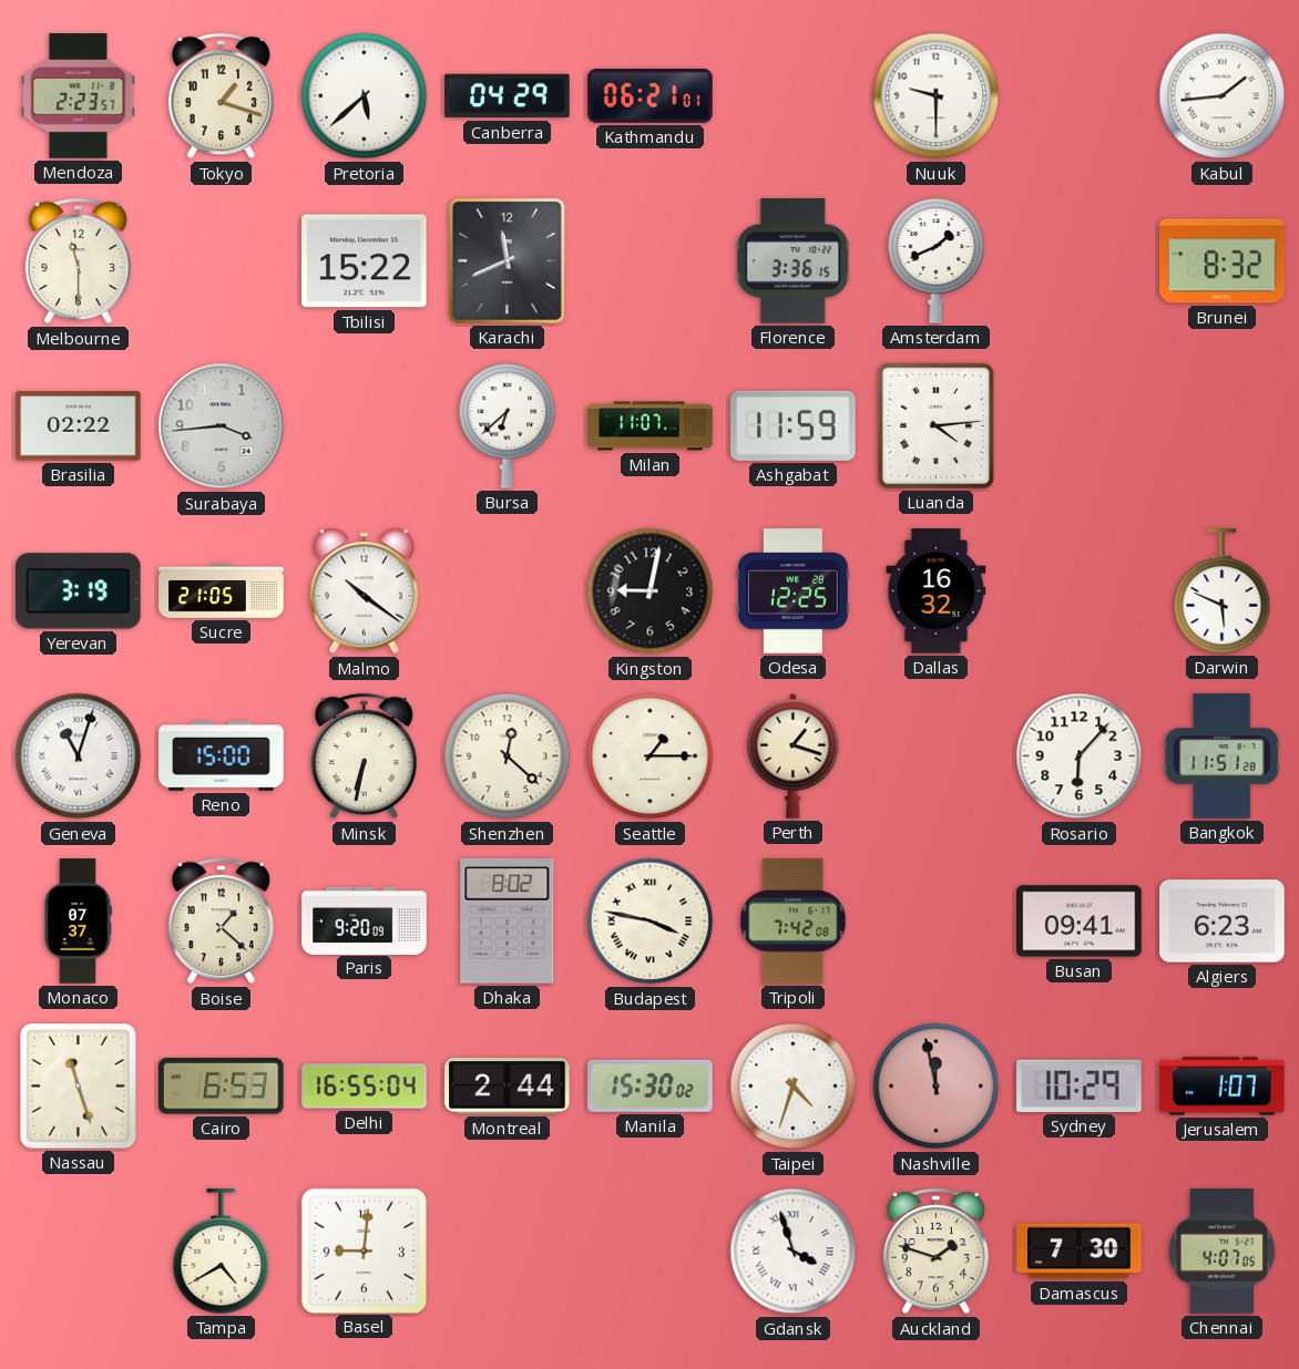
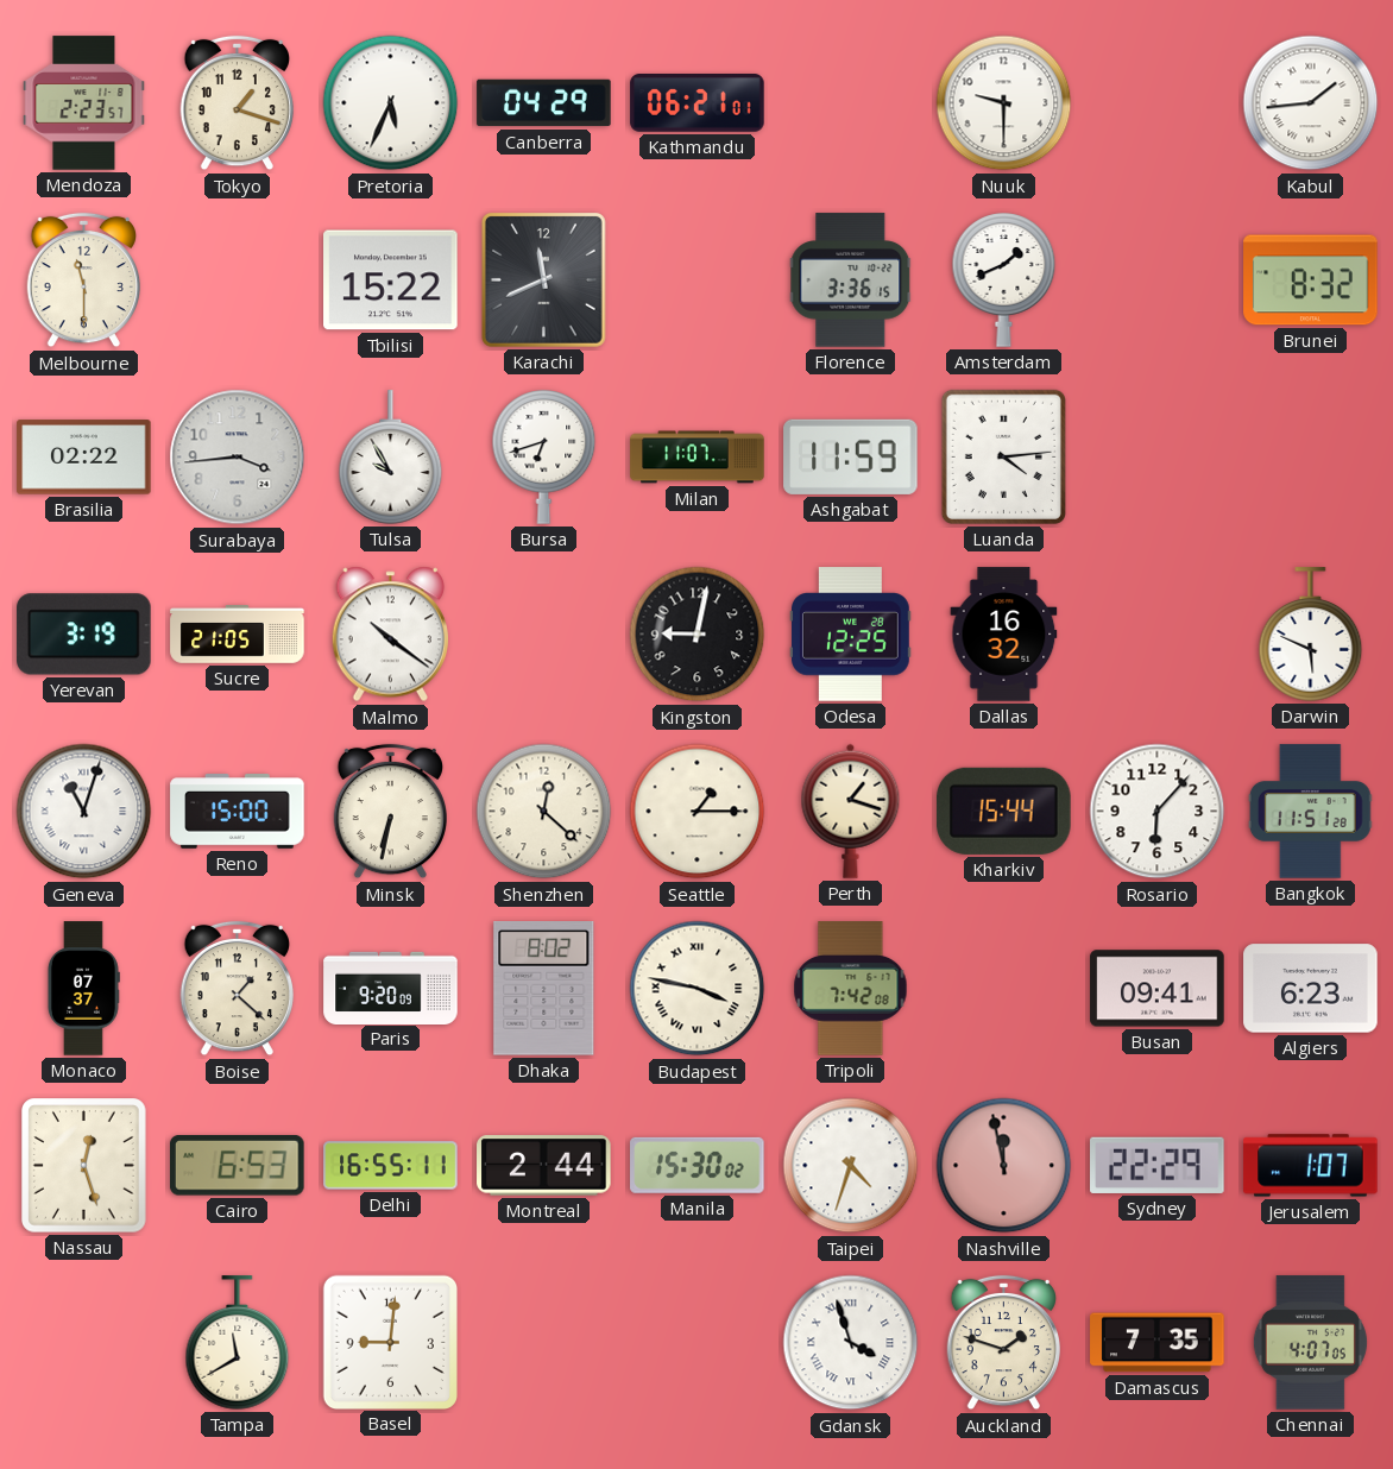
Pretoria: 5:38 -> 5:34 (391, 103)
Tulsa: none -> 9:55 (391, 458)
Bursa: 6:38 -> 6:42 (544, 458)
Kharkiv: none -> 15:44 (1004, 811)
Nassau: 11:27 -> 12:27 (84, 1166)
Delhi: 16:55:04 -> 16:55:11 (391, 1166)
Sydney: 10:29 -> 22:29 (1158, 1165)
Tampa: 4:40 -> 11:40 (238, 1343)
Damascus: 7:30 -> 7:35 (1158, 1343)
